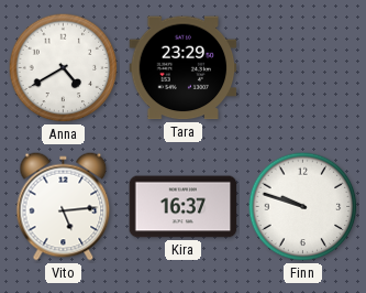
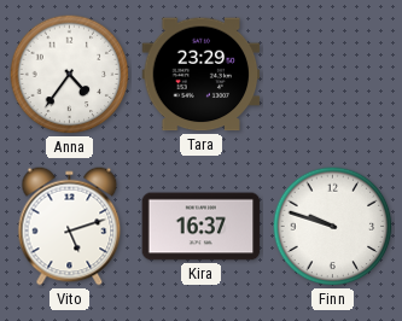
Anna: 4:40 -> 4:36 (70, 75)
Vito: 5:14 -> 5:12 (70, 227)
